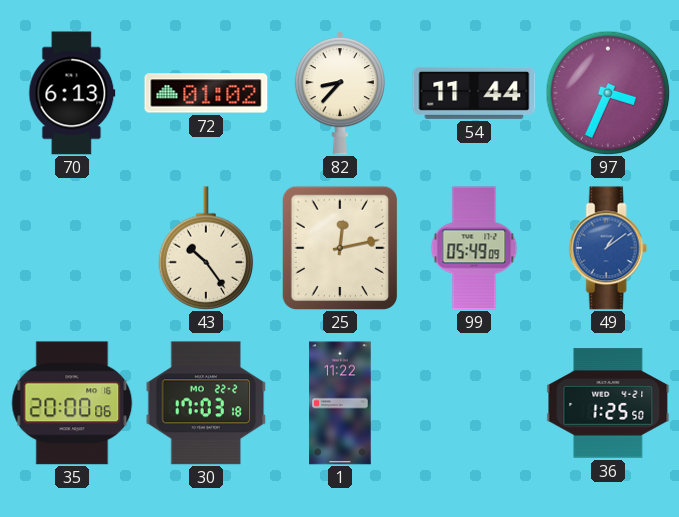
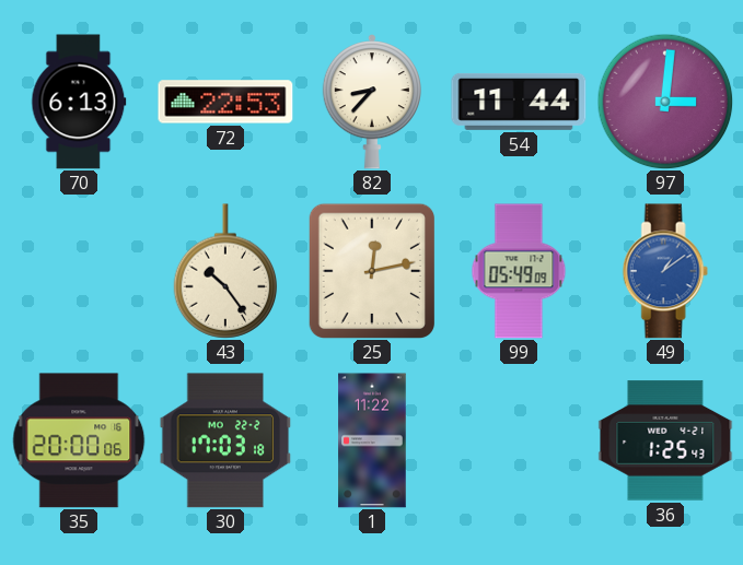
72: 01:02 -> 22:53 (225, 102)
97: 3:34 -> 3:01 (665, 102)
36: 1:25:50 -> 1:25:43 (665, 440)
